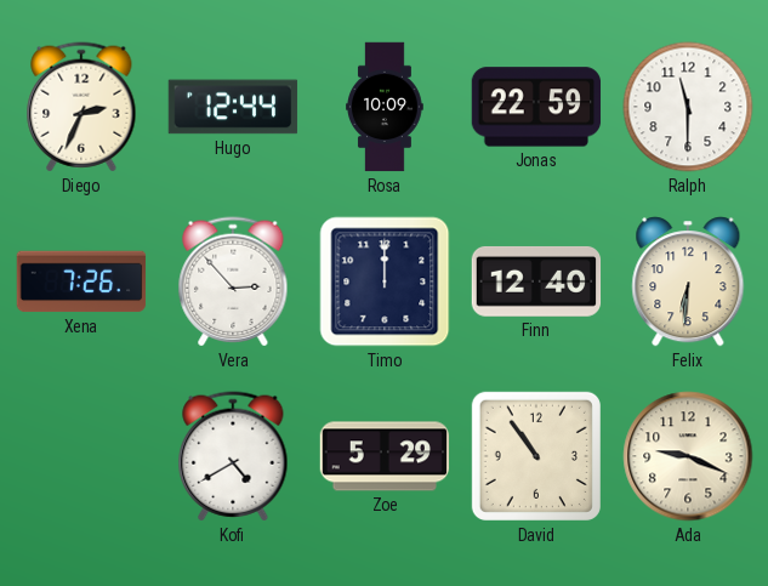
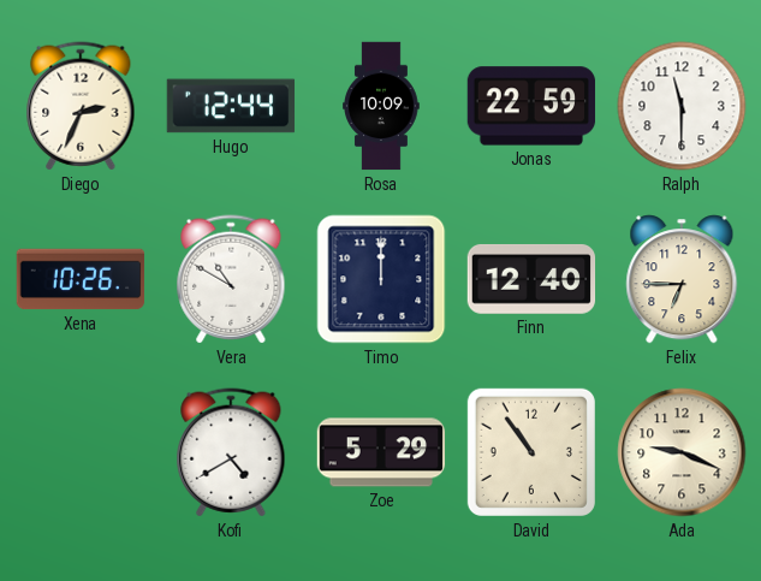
Xena: 7:26 -> 10:26 (81, 279)
Vera: 2:53 -> 10:50 (231, 279)
Felix: 6:31 -> 6:45 (682, 279)
